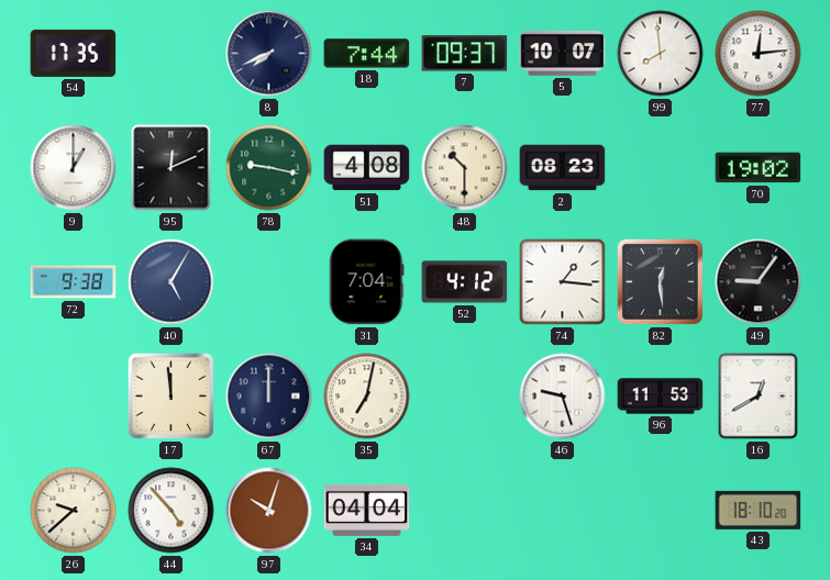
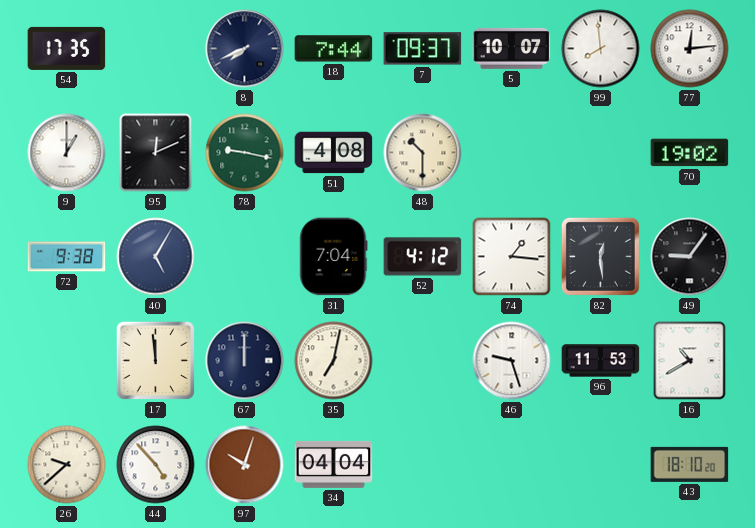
2: 08:23 -> none (563, 168)
16: 12:40 -> 10:40 (690, 361)
